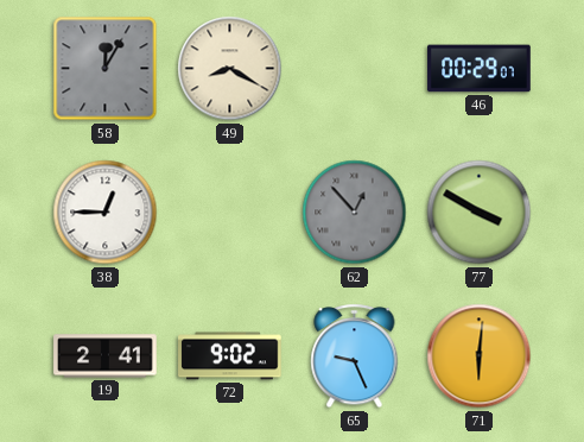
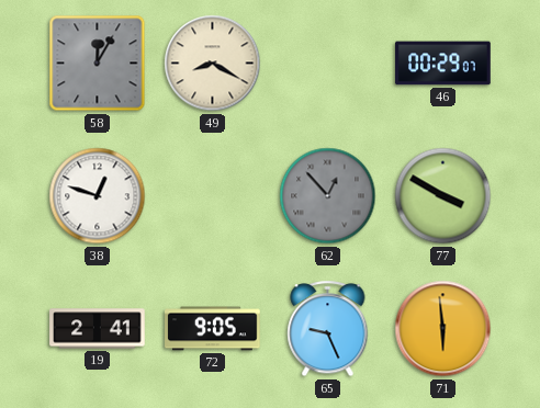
38: 12:45 -> 12:48 (98, 196)
72: 9:02 -> 9:05 (213, 329)
71: 6:01 -> 5:59 (443, 329)
